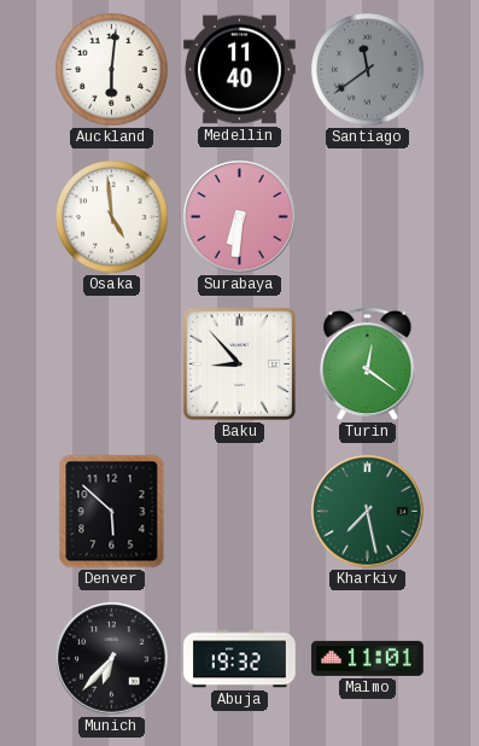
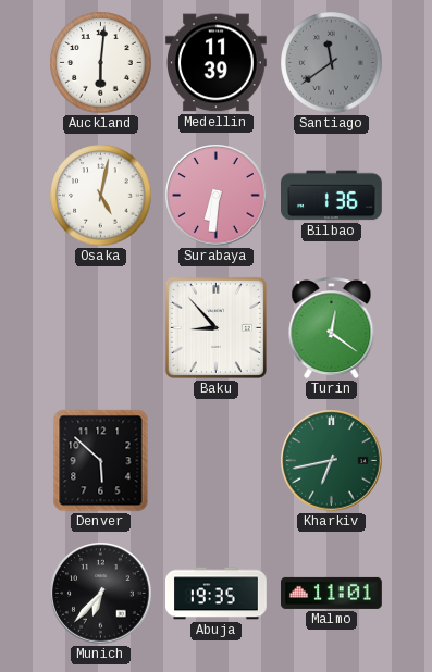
Medellin: 11:40 -> 11:39 (217, 63)
Osaka: 4:59 -> 5:02 (101, 196)
Bilbao: none -> 1:36 (332, 196)
Kharkiv: 7:28 -> 6:43 (332, 461)
Abuja: 19:32 -> 19:35 (217, 594)
